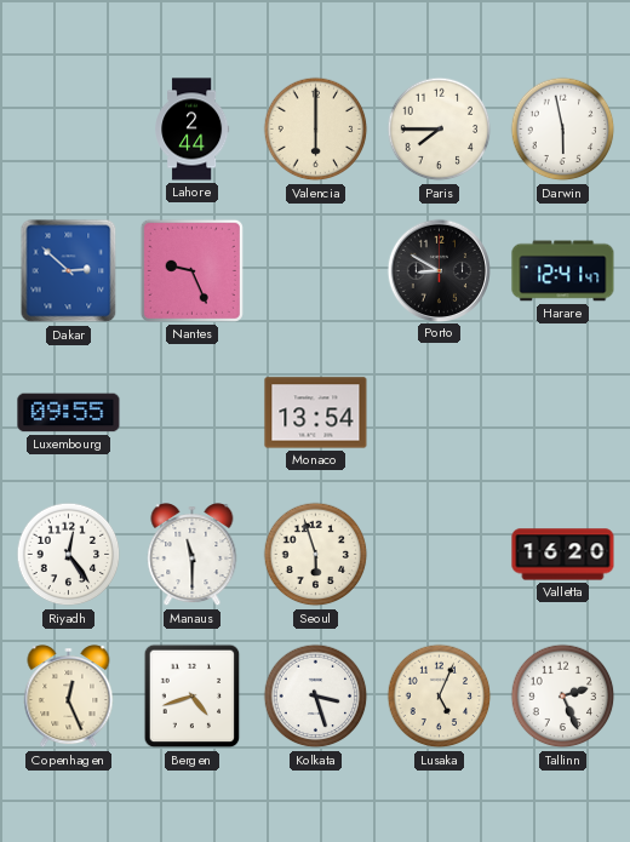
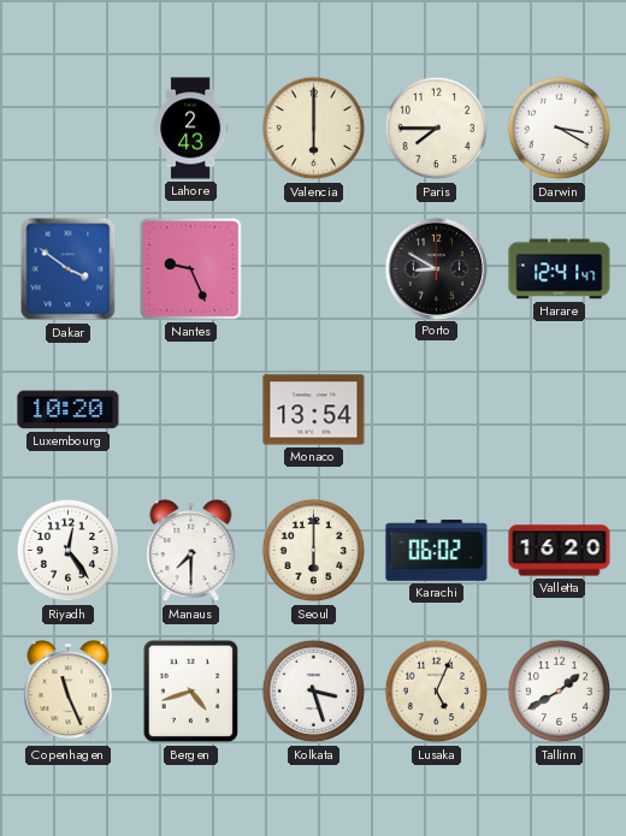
Lahore: 2:44 -> 2:43 (191, 129)
Darwin: 5:58 -> 3:20 (560, 129)
Dakar: 2:52 -> 3:51 (69, 269)
Luxembourg: 09:55 -> 10:20 (69, 410)
Manaus: 11:30 -> 7:30 (191, 551)
Seoul: 5:57 -> 6:00 (314, 551)
Karachi: none -> 06:02 (437, 551)
Copenhagen: 12:26 -> 11:26 (69, 692)
Tallinn: 2:26 -> 1:40 (560, 692)
